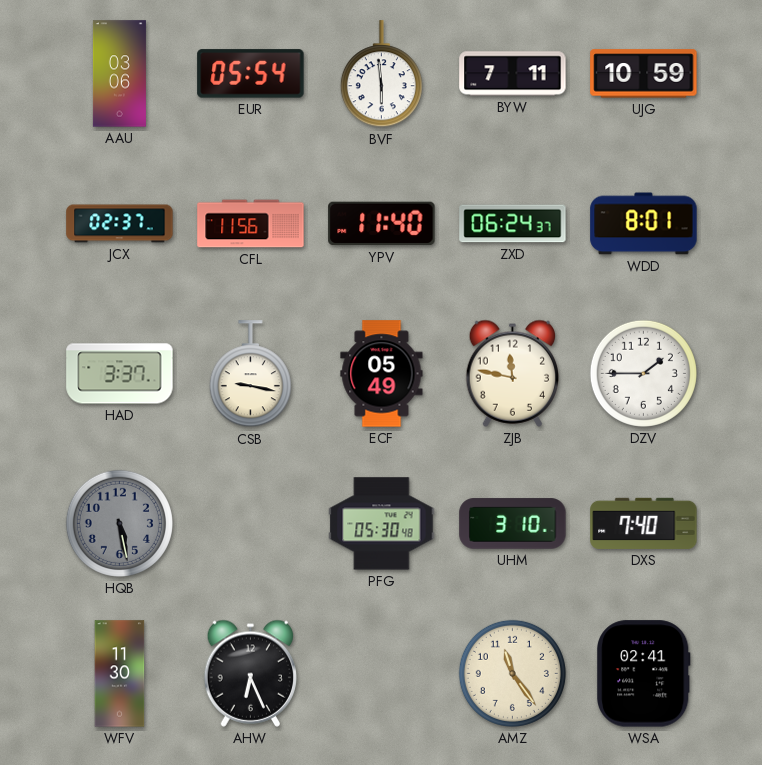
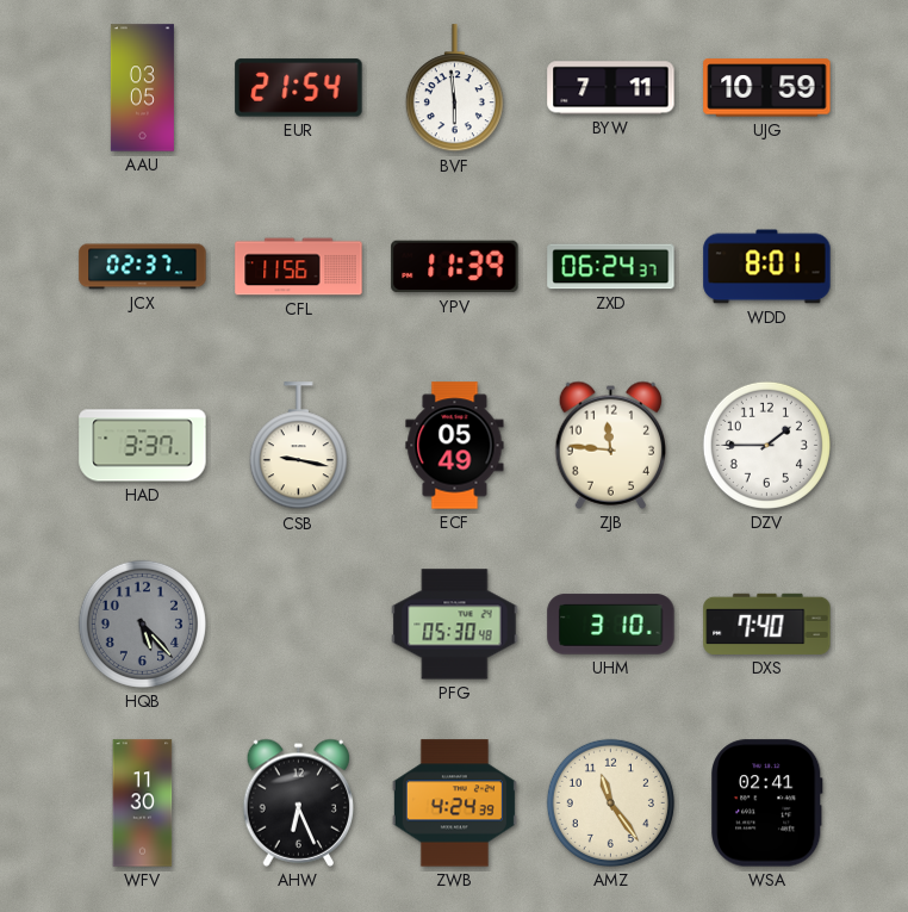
AAU: 03:06 -> 03:05 (142, 88)
EUR: 05:54 -> 21:54 (299, 88)
YPV: 11:40 -> 11:39 (455, 267)
ZJB: 11:47 -> 11:46 (611, 445)
HQB: 5:28 -> 5:23 (142, 623)
ZWB: none -> 4:24 (454, 804)
